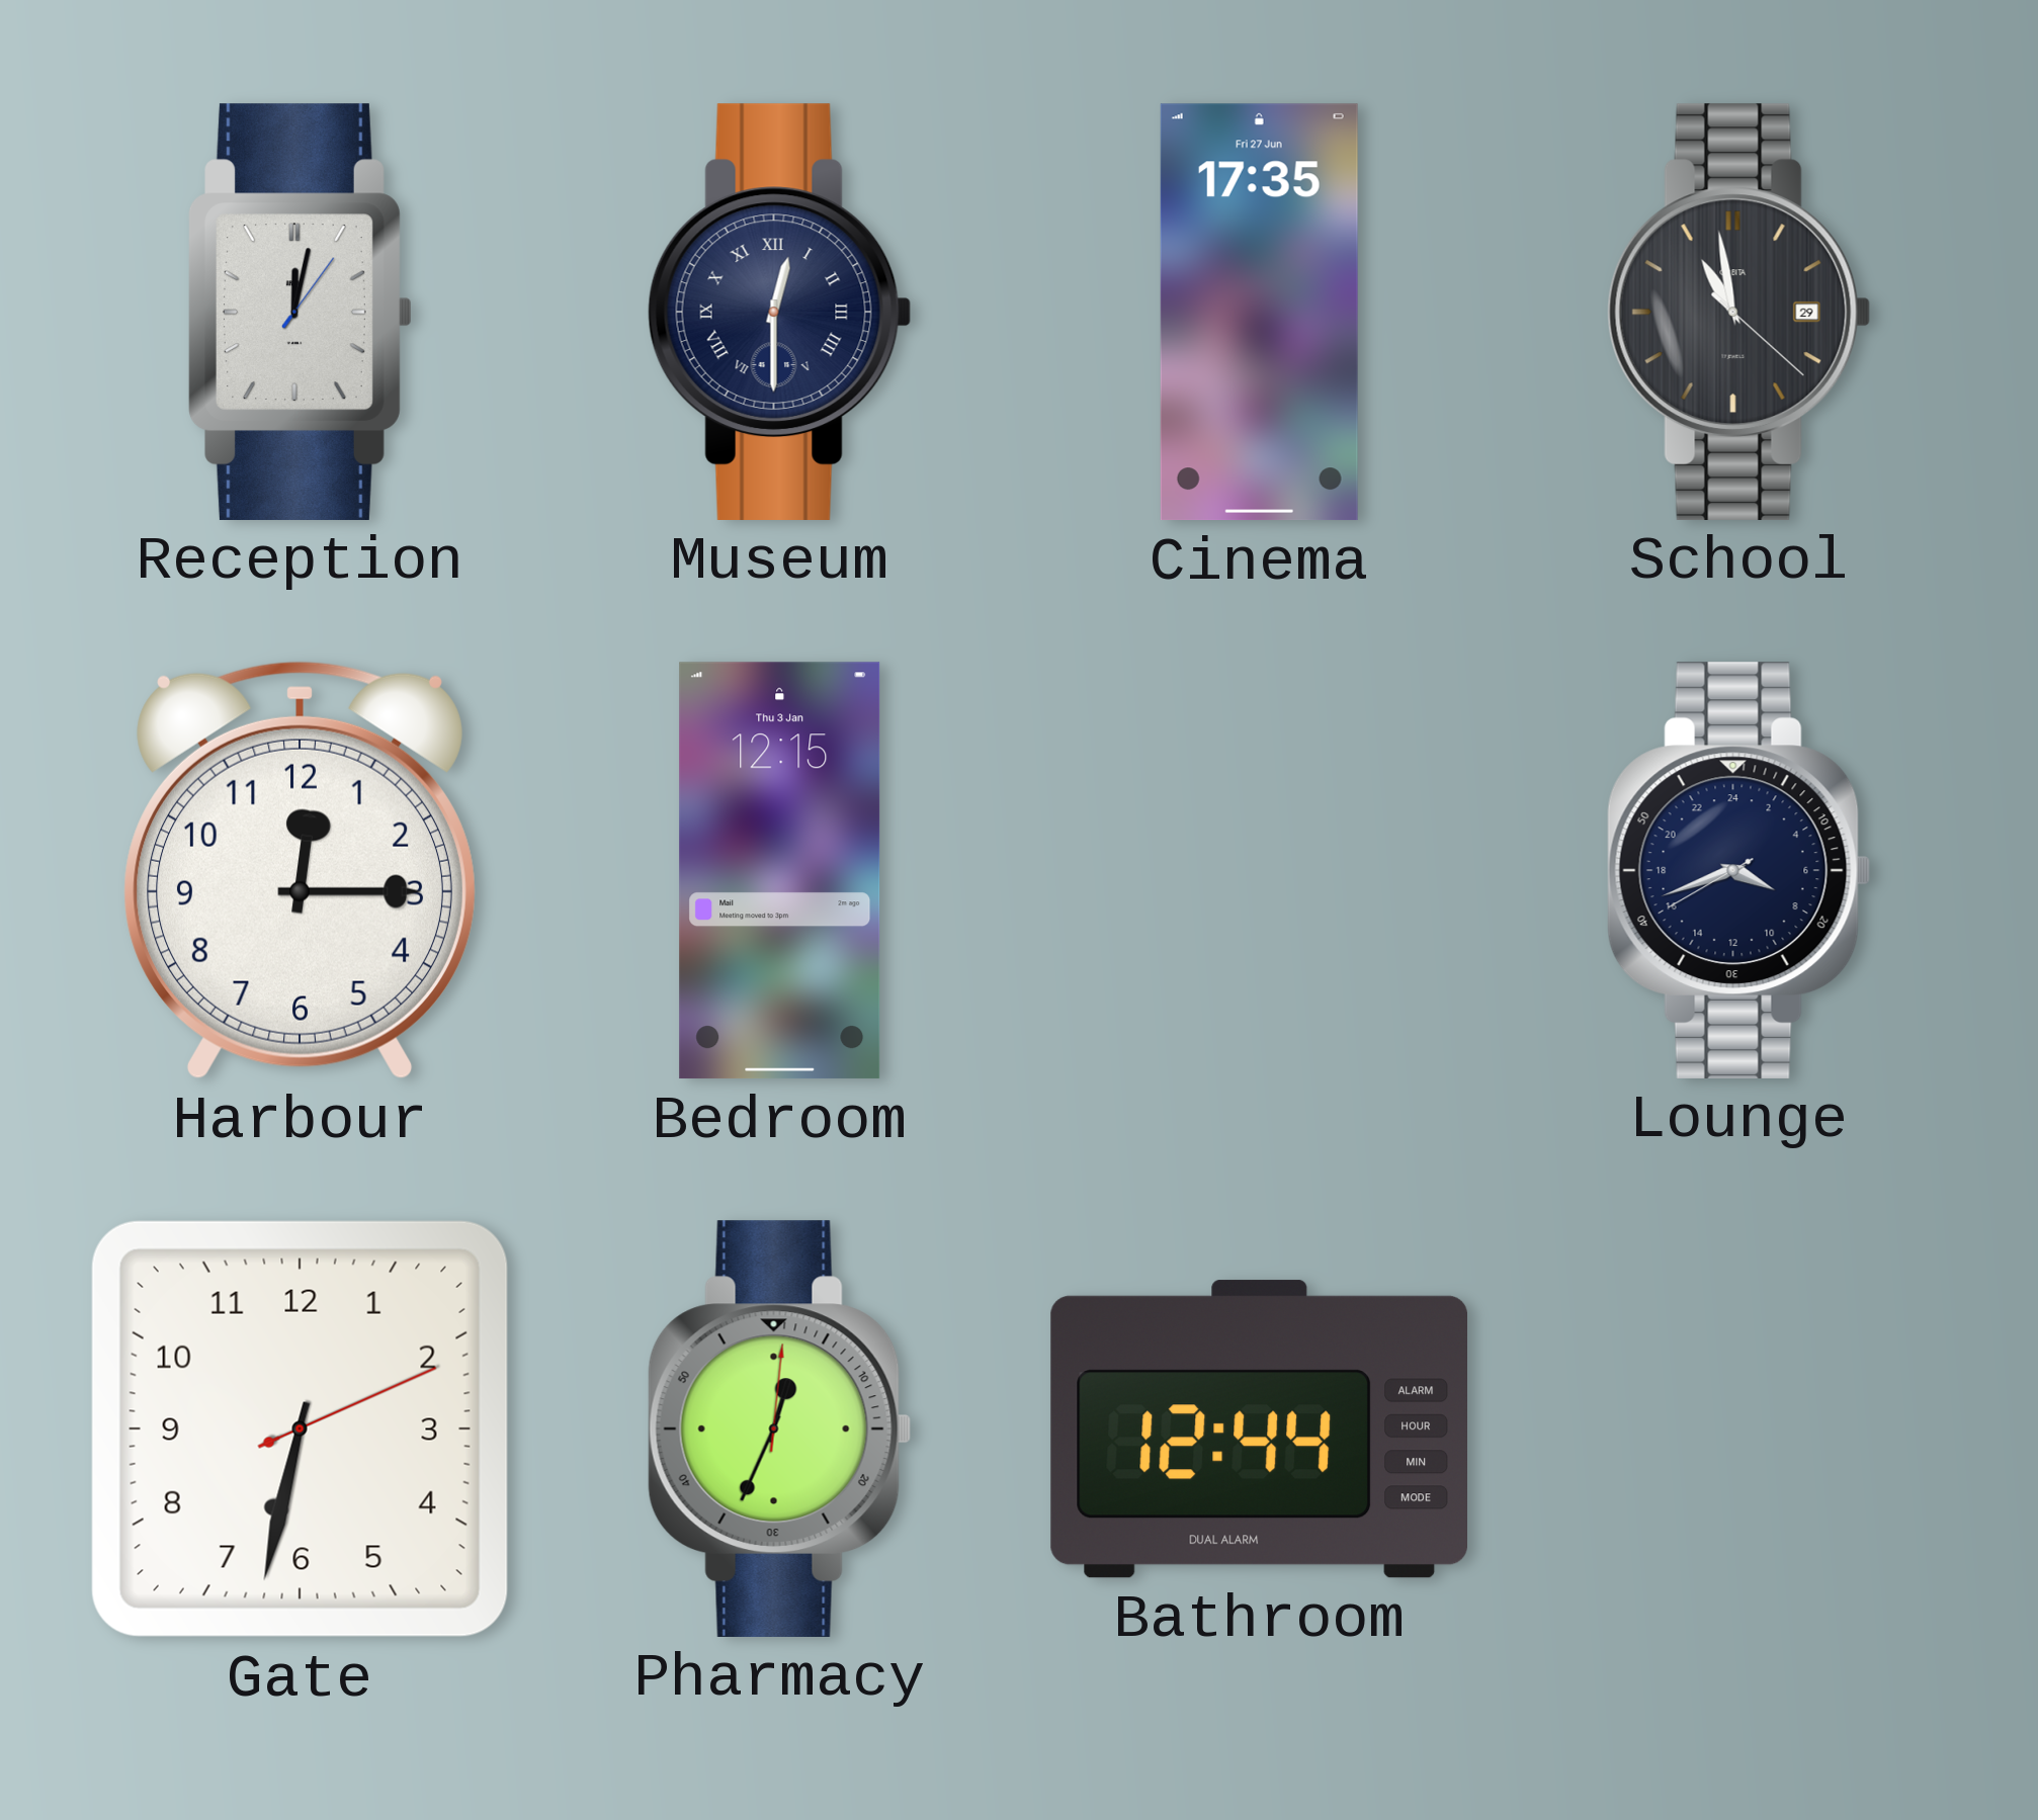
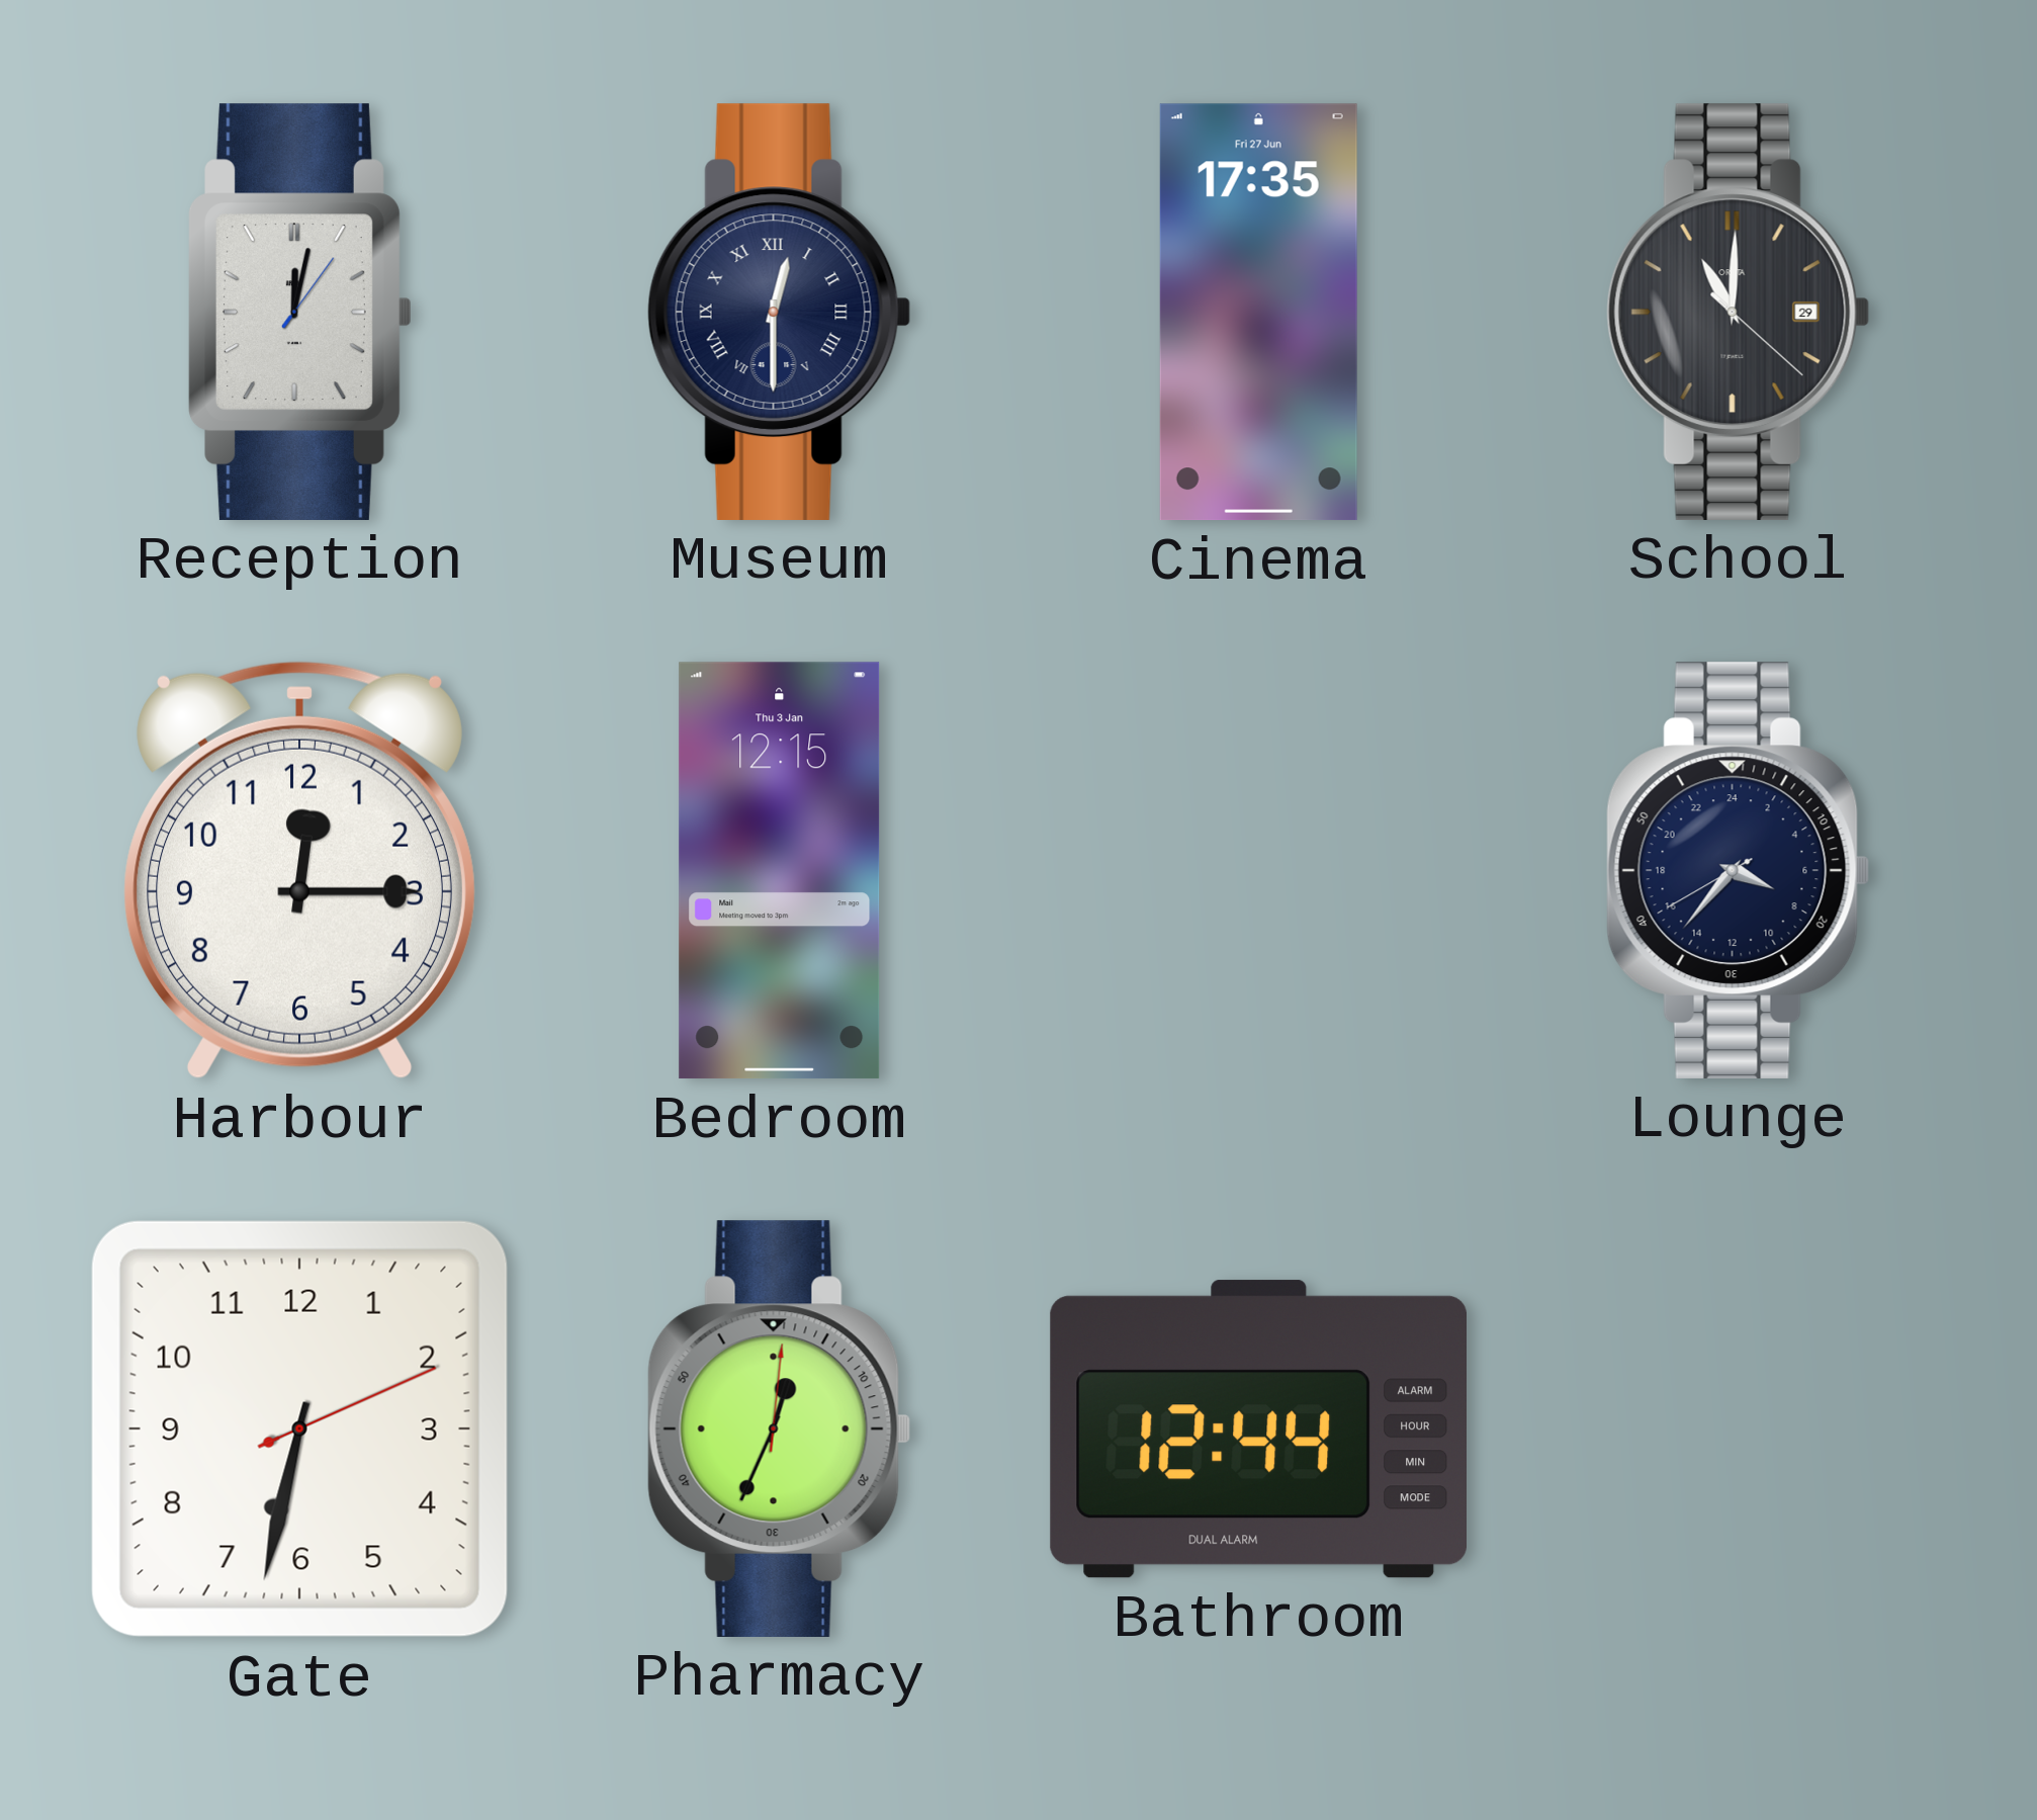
School: 10:58 -> 11:00 (1739, 312)
Lounge: 7:41 -> 7:36 (1739, 870)
